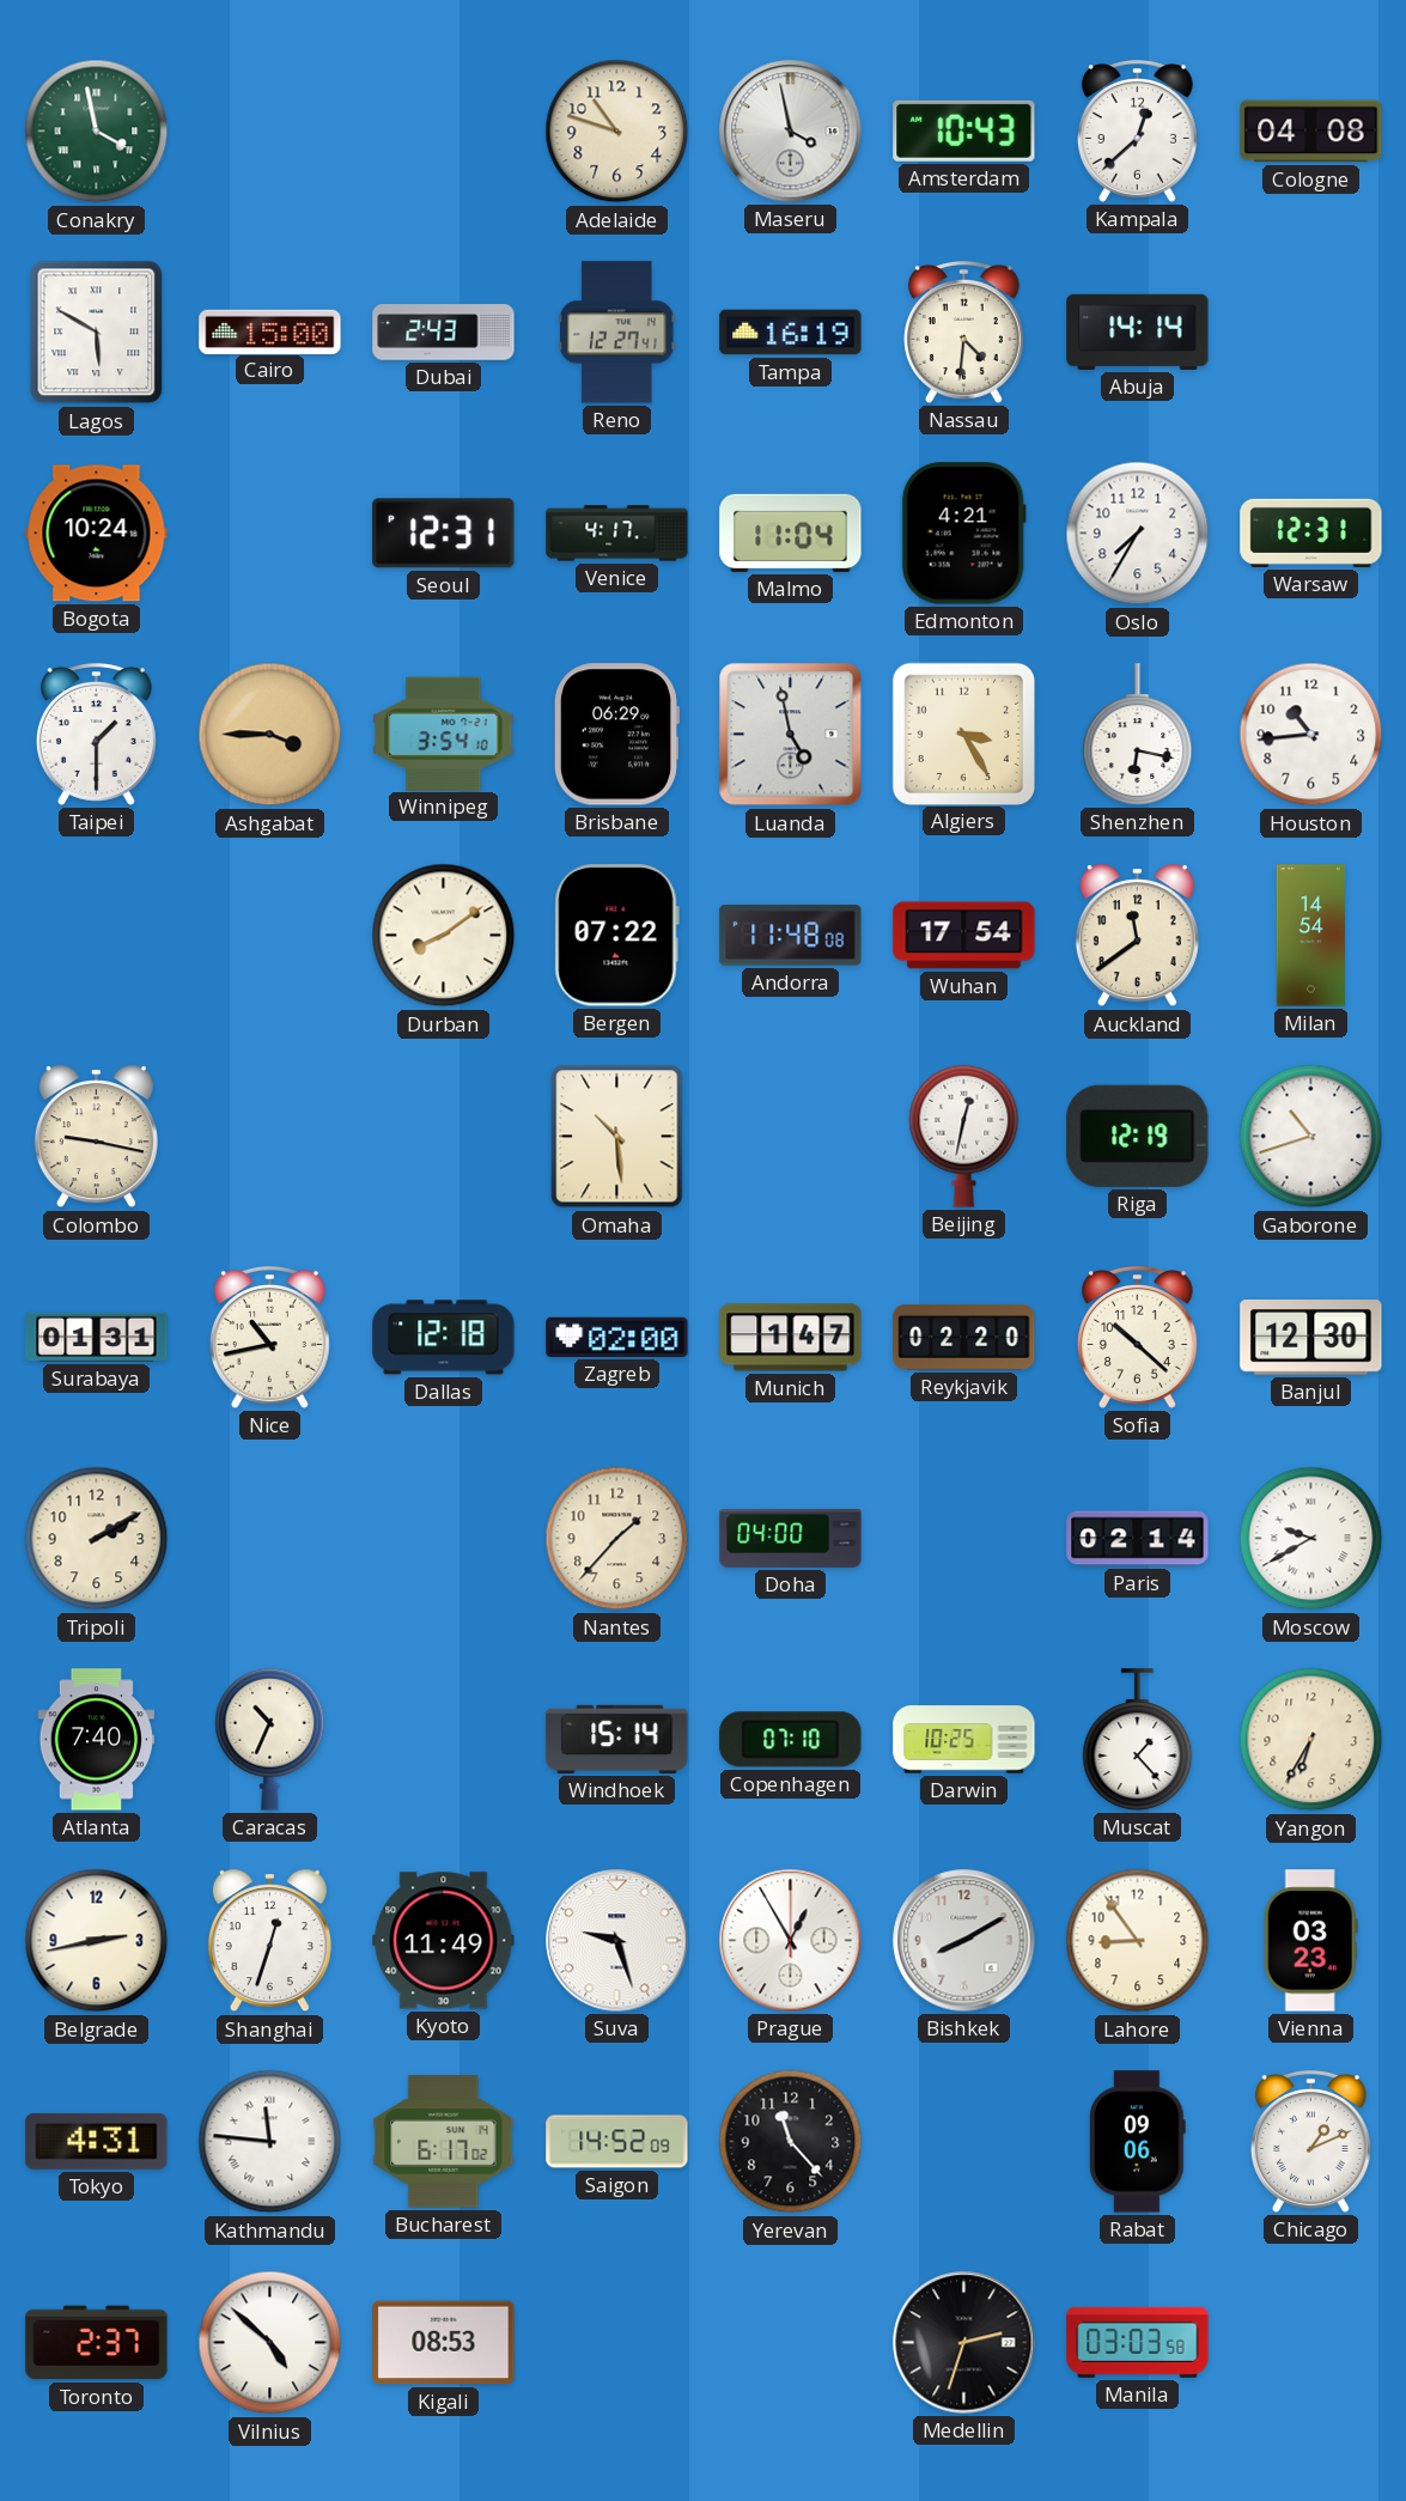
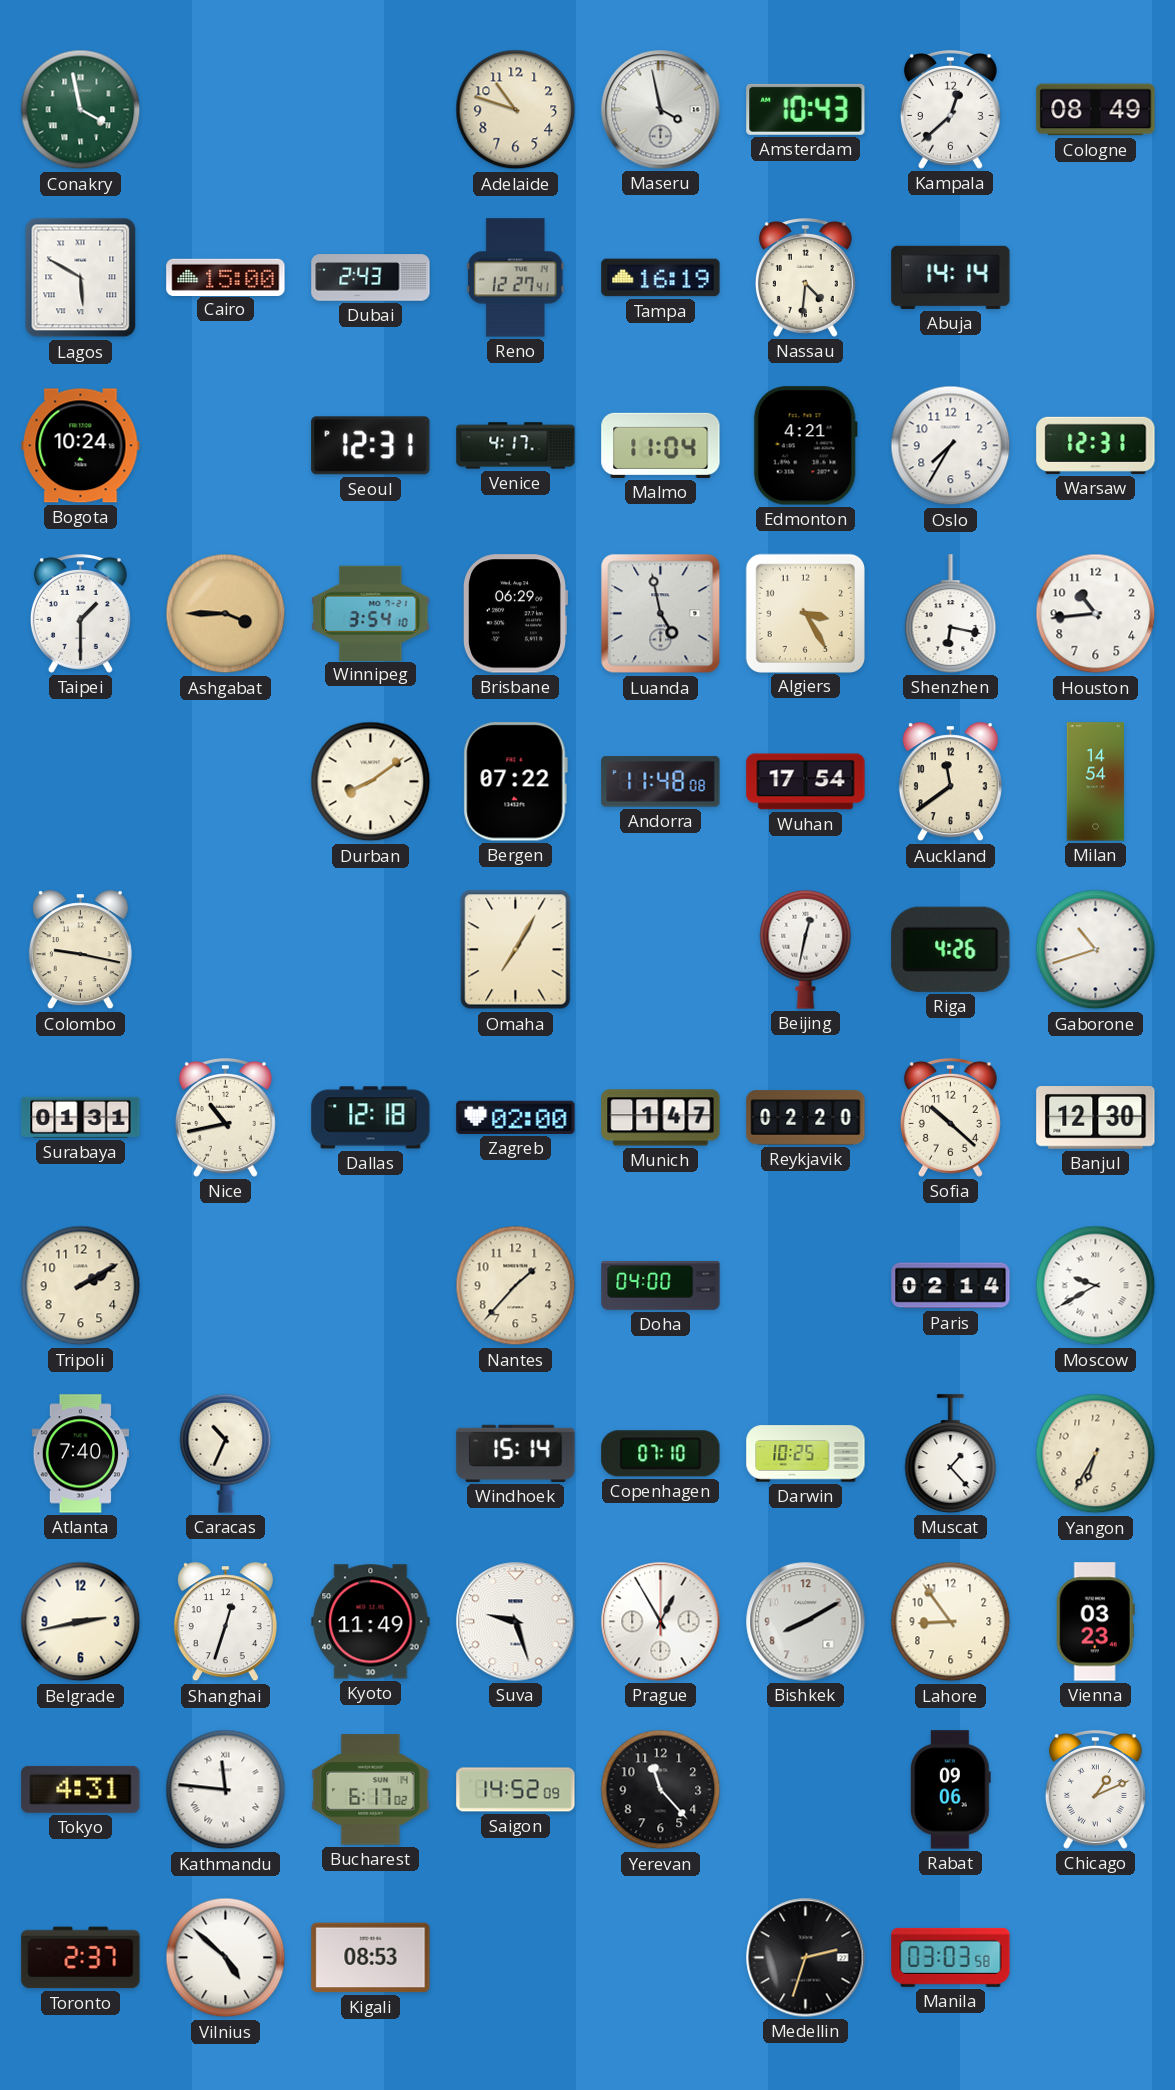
Cologne: 04:08 -> 08:49 (1096, 110)
Omaha: 10:29 -> 7:05 (516, 950)
Riga: 12:19 -> 4:26 (951, 949)
